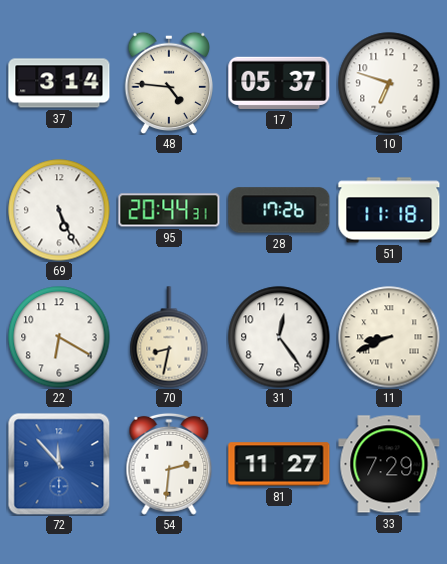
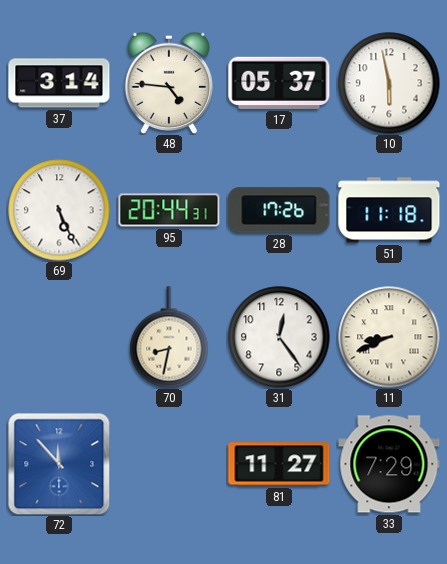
10: 6:48 -> 5:58 (389, 83)
22: 6:20 -> none (59, 337)
54: 2:31 -> none (169, 464)
